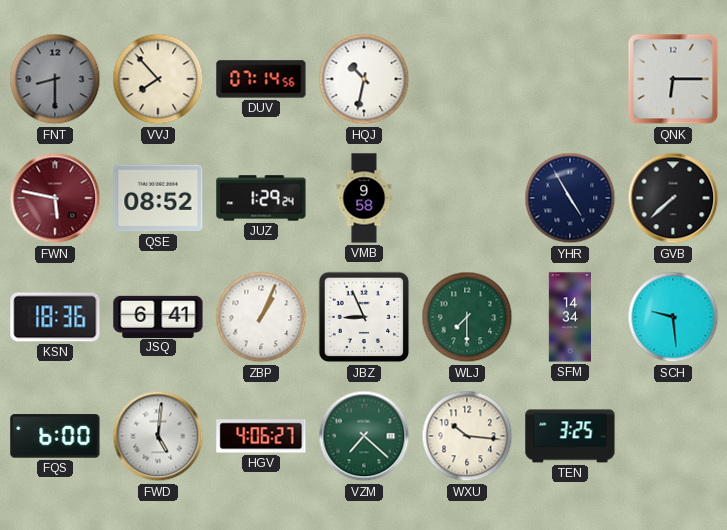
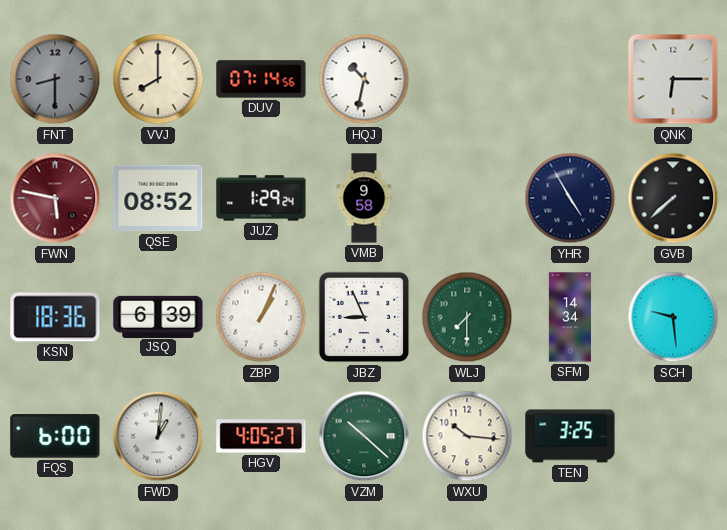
VVJ: 7:53 -> 8:00 (158, 79)
JSQ: 6:41 -> 6:39 (158, 316)
FWD: 5:01 -> 1:01 (158, 436)
HGV: 4:06 -> 4:05 (261, 436)
VZM: 7:22 -> 10:22 (364, 436)
